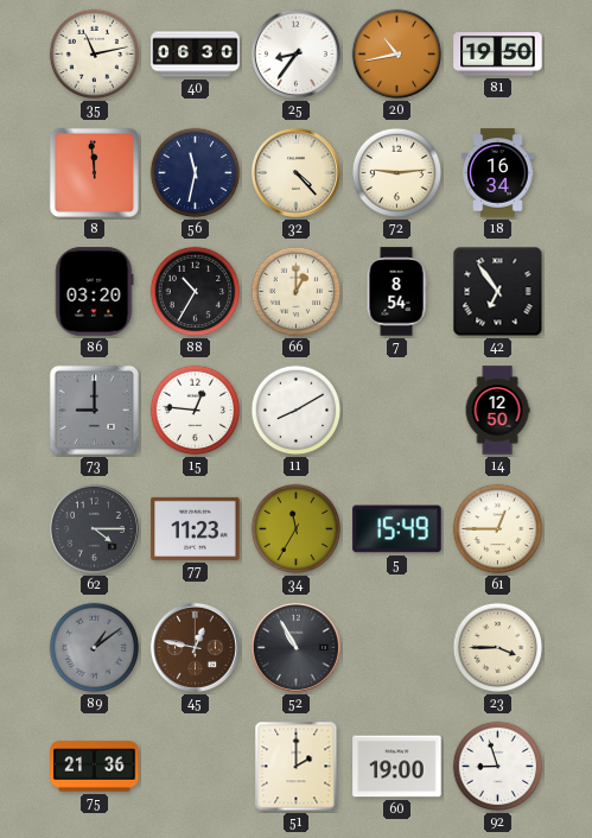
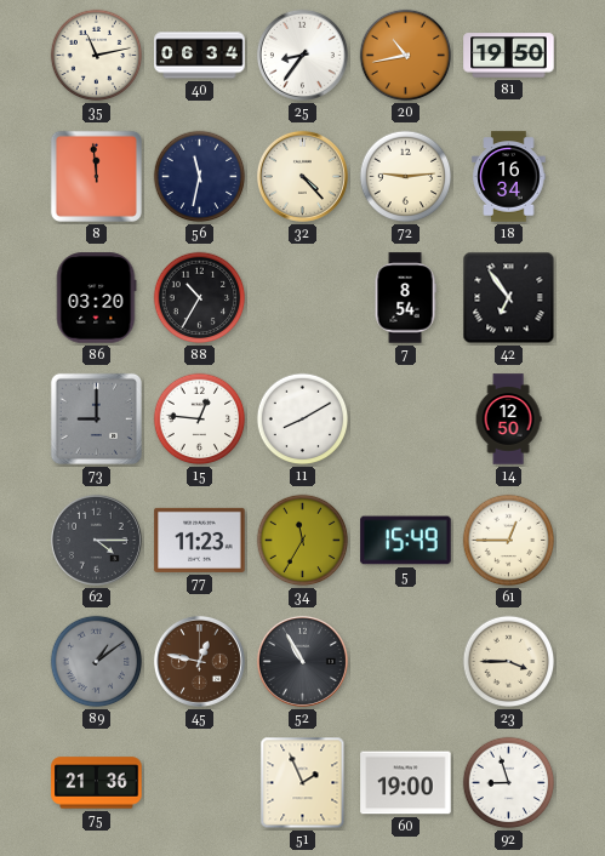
40: 06:30 -> 06:34 (200, 56)
66: 1:00 -> none (297, 292)
51: 2:00 -> 1:56 (303, 783)
